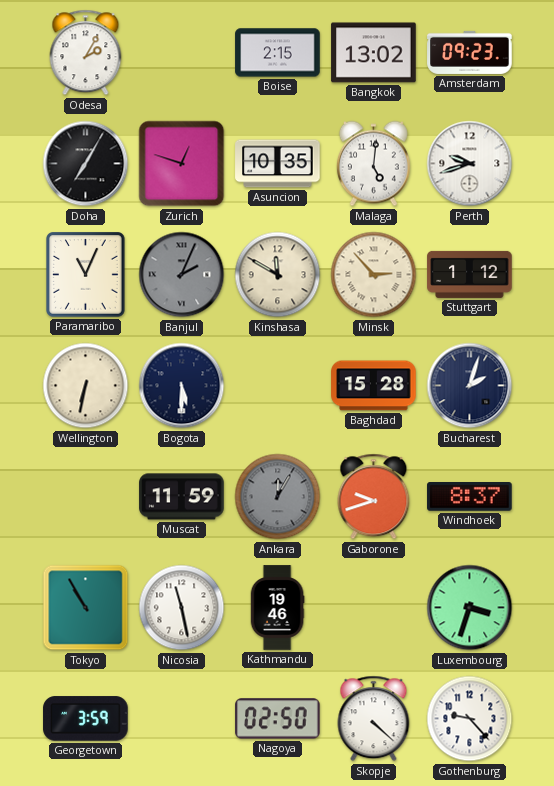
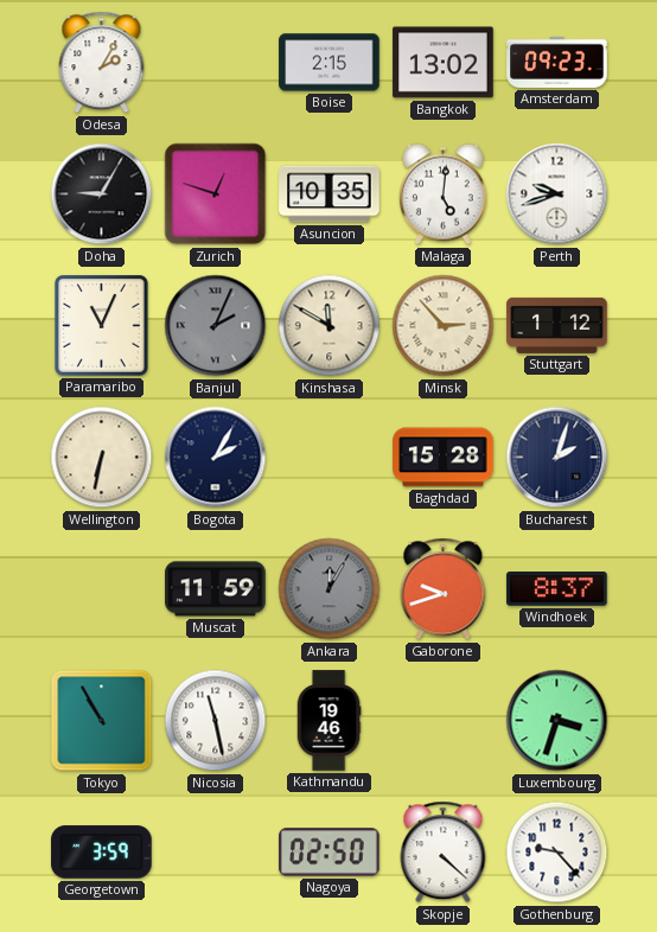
Doha: 7:05 -> 9:05 (102, 194)
Bogota: 5:30 -> 2:05 (216, 458)
